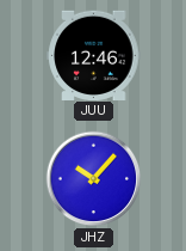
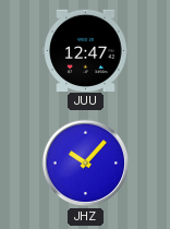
JUU: 12:46 -> 12:47 (86, 50)
